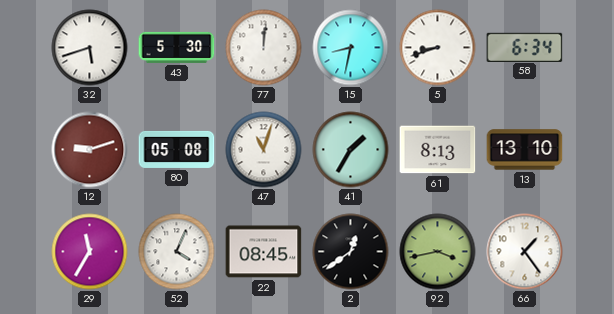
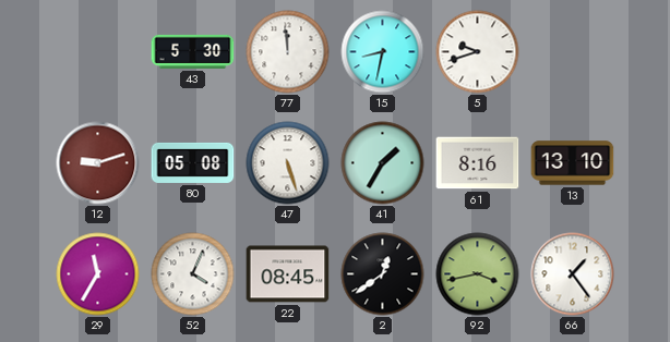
32: 5:42 -> none (90, 48)
77: 12:01 -> 11:59 (288, 52)
5: 8:42 -> 9:42 (478, 52)
58: 6:34 -> none (525, 47)
47: 11:03 -> 5:27 (288, 163)
61: 8:13 -> 8:16 (478, 163)
